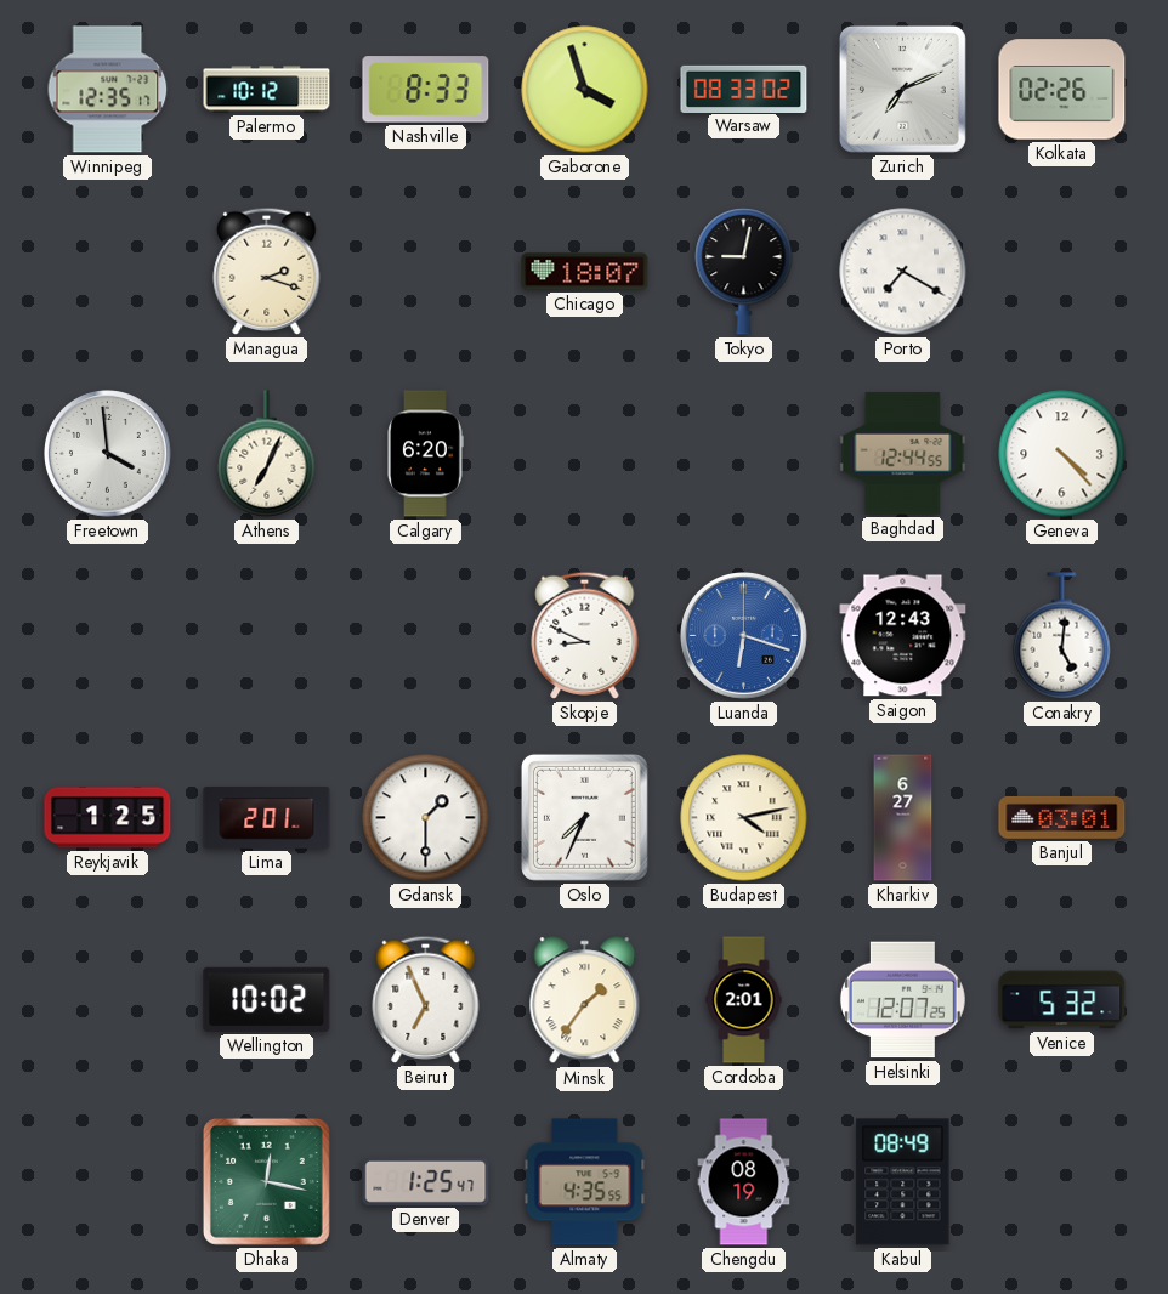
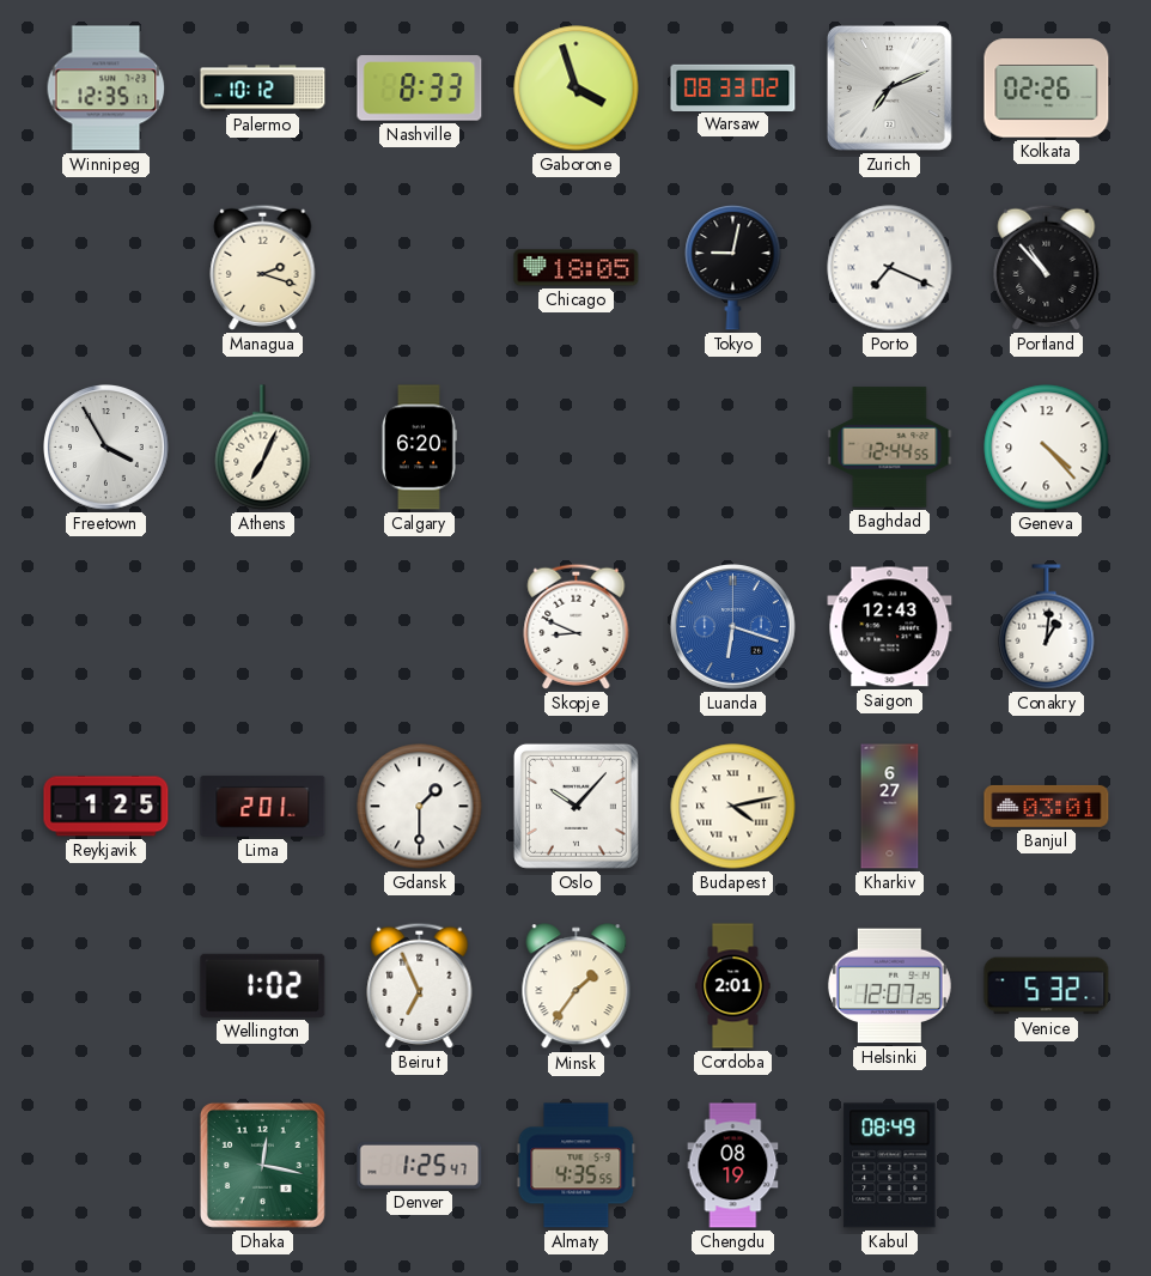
Chicago: 18:07 -> 18:05 (577, 268)
Porto: 7:20 -> 7:19 (890, 268)
Portland: none -> 10:53 (1047, 267)
Freetown: 3:59 -> 3:55 (106, 448)
Conakry: 5:01 -> 1:01 (1047, 627)
Oslo: 7:34 -> 10:07 (575, 806)
Wellington: 10:02 -> 1:02 (263, 985)
